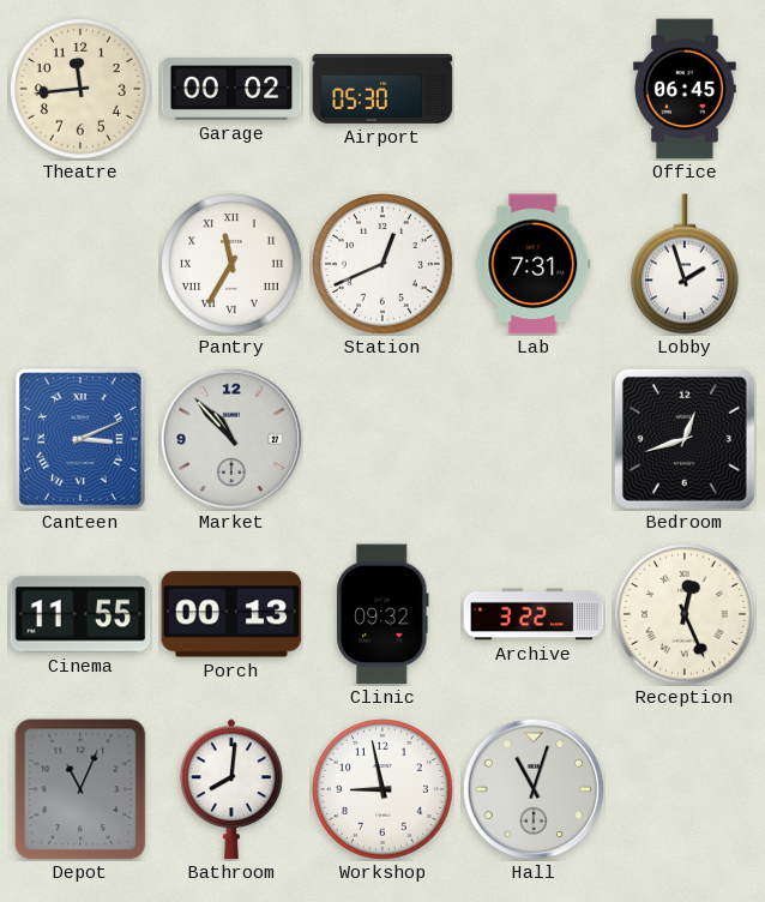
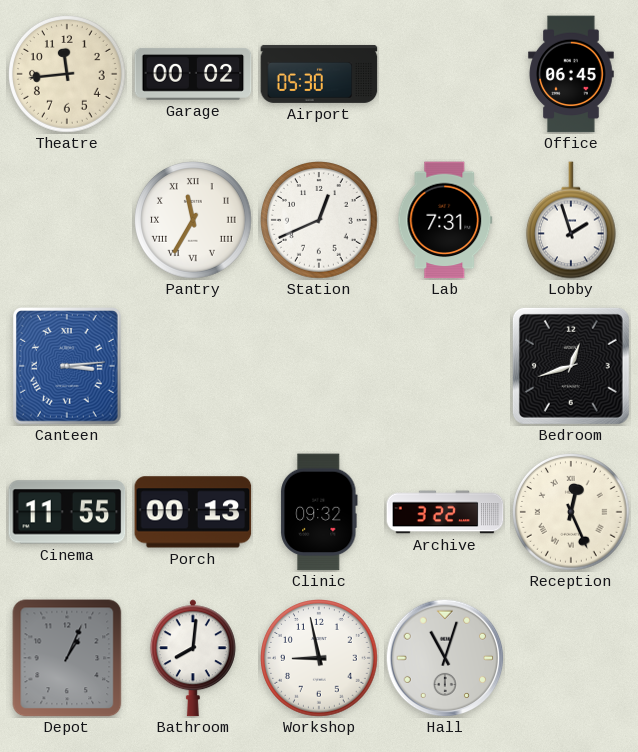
Canteen: 3:11 -> 3:14 (68, 367)
Market: 10:53 -> none (231, 439)
Depot: 11:04 -> 1:04 (67, 658)
